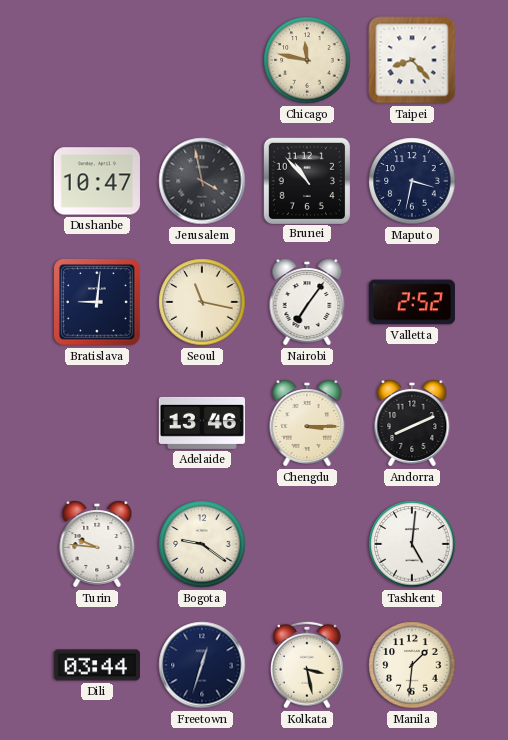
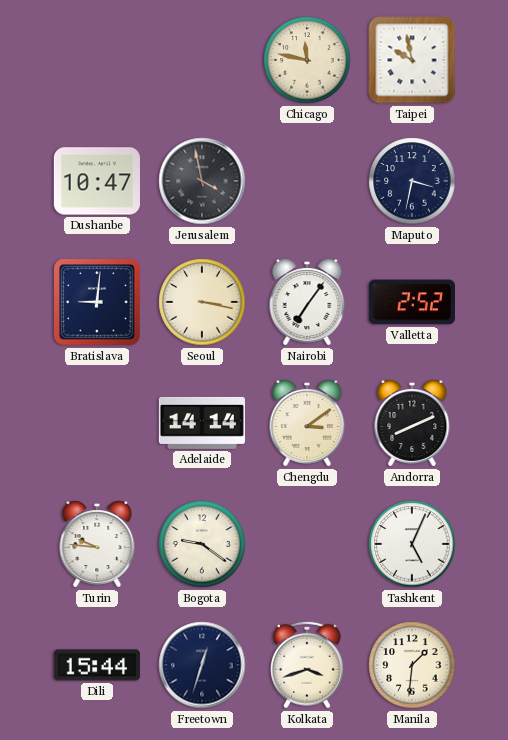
Taipei: 8:23 -> 9:58 (412, 60)
Brunei: 10:53 -> none (306, 180)
Seoul: 11:17 -> 3:17 (202, 302)
Adelaide: 13:46 -> 14:14 (202, 423)
Chengdu: 3:15 -> 3:09 (307, 423)
Tashkent: 5:01 -> 5:04 (412, 544)
Dili: 03:44 -> 15:44 (97, 665)
Kolkata: 3:28 -> 3:42 (308, 665)
